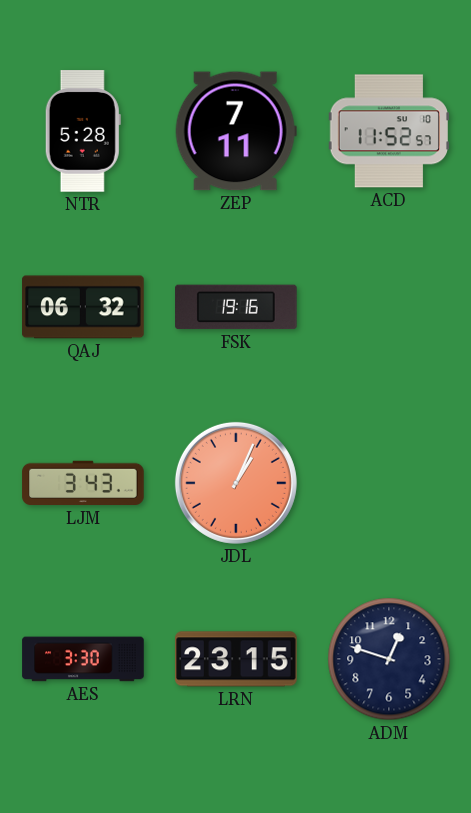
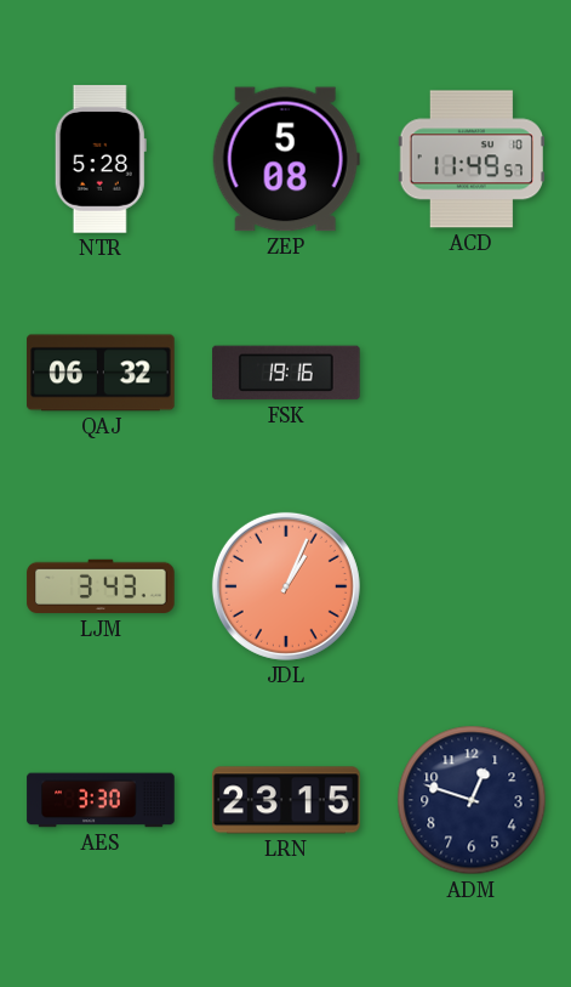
ZEP: 7:11 -> 5:08 (286, 159)
ACD: 11:52 -> 11:49 (472, 159)
